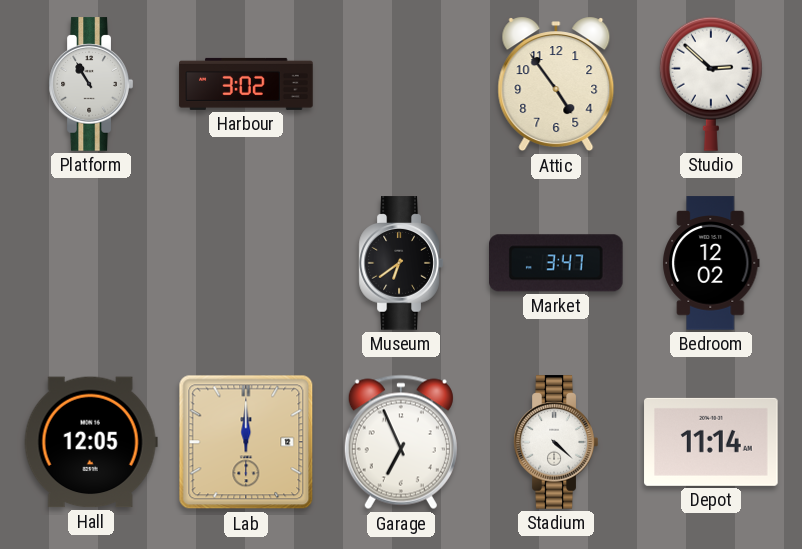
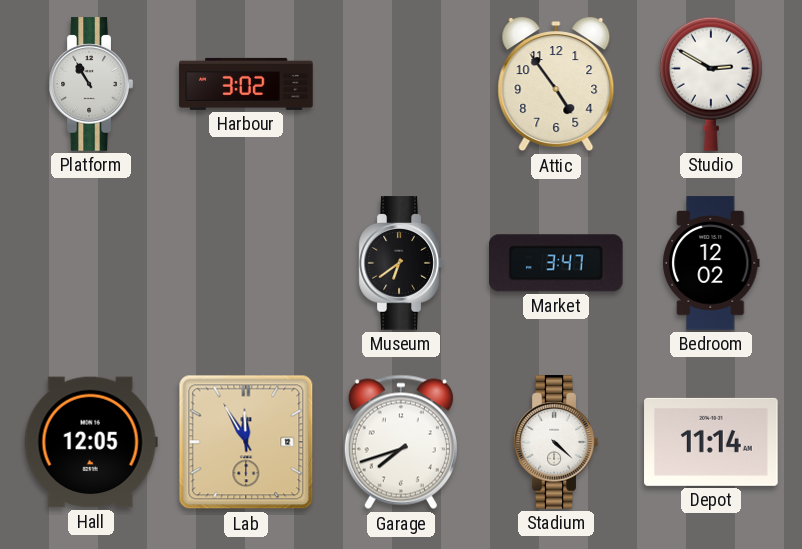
Studio: 2:52 -> 2:50 (711, 84)
Lab: 12:00 -> 11:55 (246, 442)
Garage: 6:56 -> 7:42 (401, 442)
